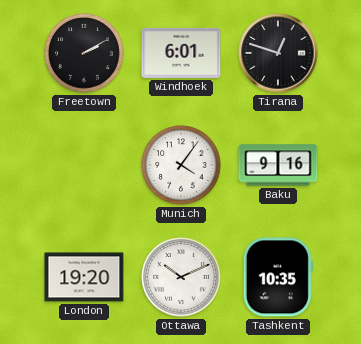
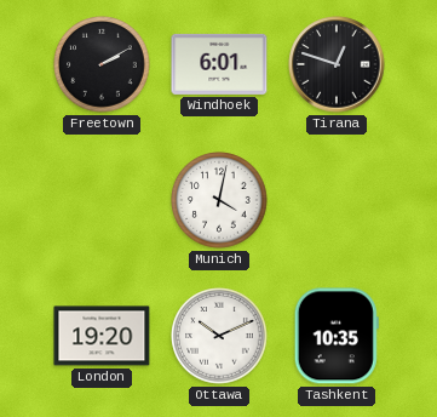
Munich: 4:06 -> 4:02 (219, 200)
Baku: 9:16 -> none (278, 165)
